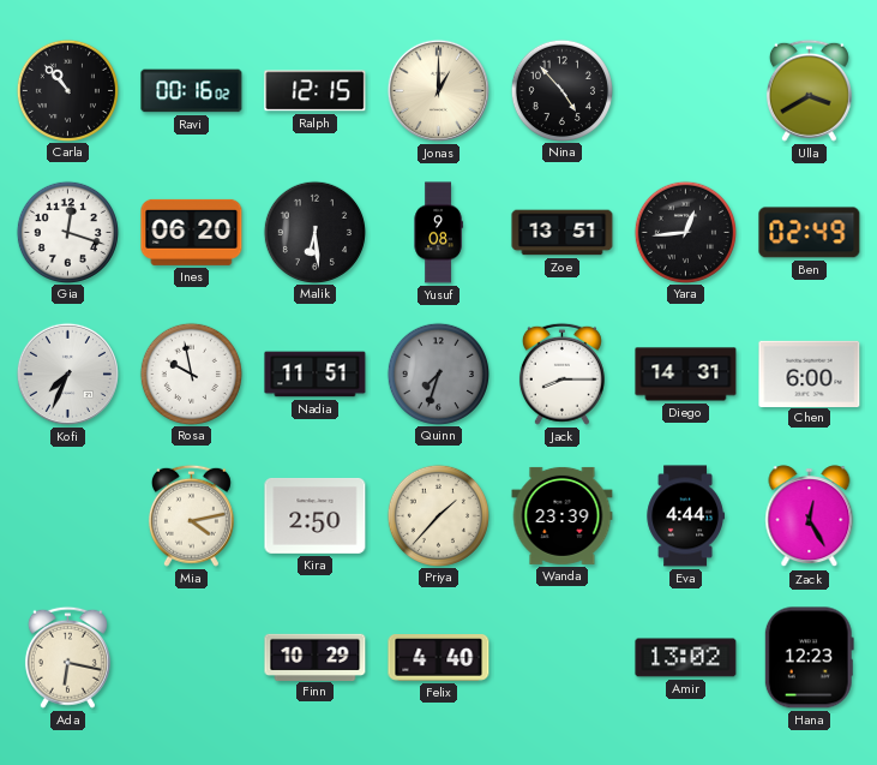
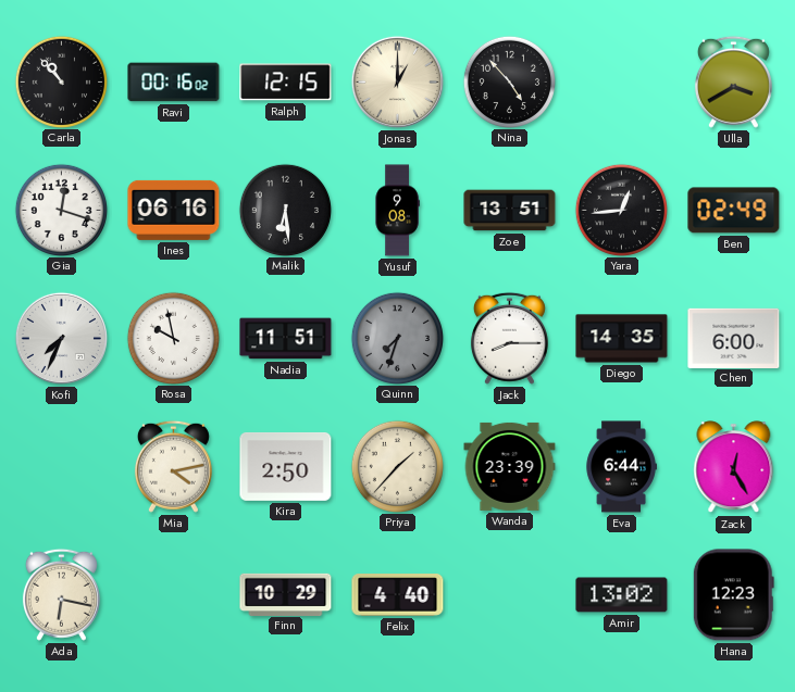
Ines: 06:20 -> 06:16 (174, 210)
Diego: 14:31 -> 14:35 (622, 339)
Eva: 4:44 -> 6:44 (621, 467)
